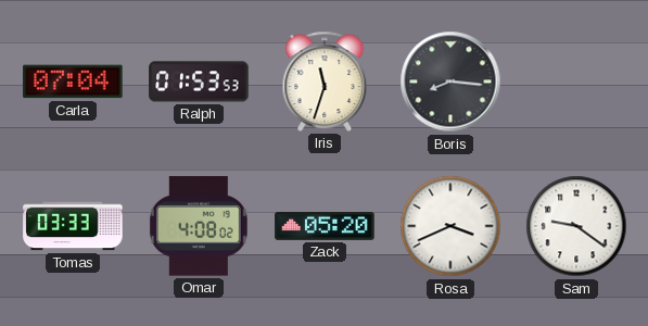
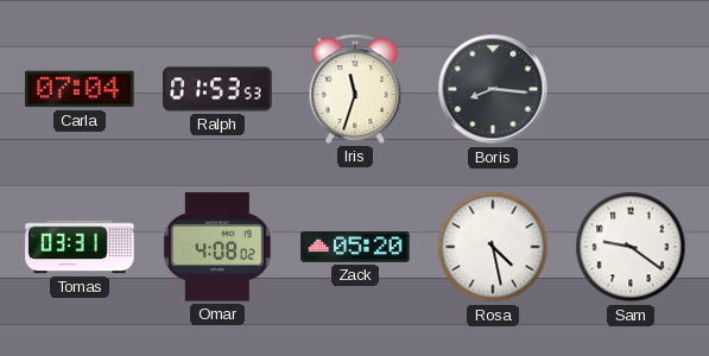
Tomas: 03:33 -> 03:31 (80, 247)
Rosa: 3:41 -> 4:28 (493, 247)
